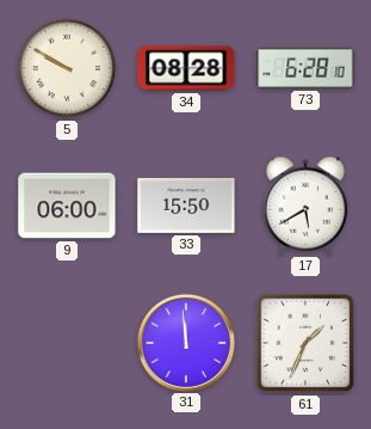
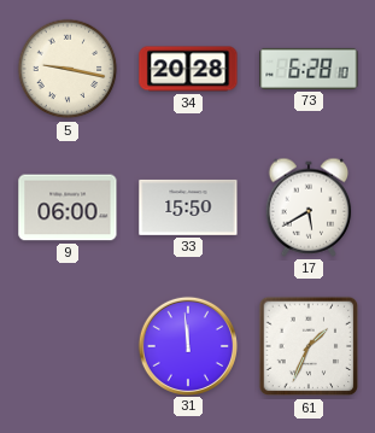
5: 9:50 -> 9:17 (68, 69)
34: 08:28 -> 20:28 (188, 69)
